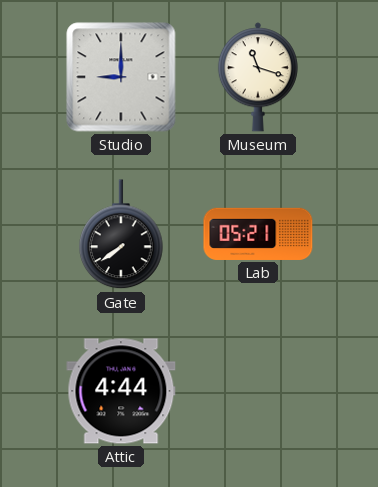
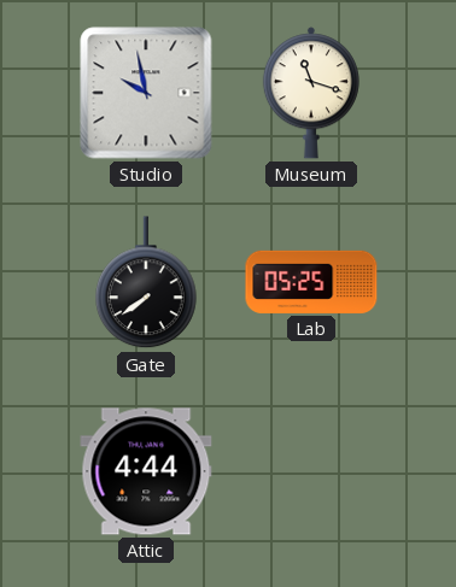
Studio: 9:00 -> 9:58 (146, 93)
Lab: 05:21 -> 05:25 (311, 282)
